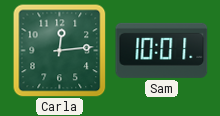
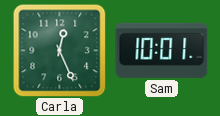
Carla: 12:14 -> 12:26 (60, 51)
